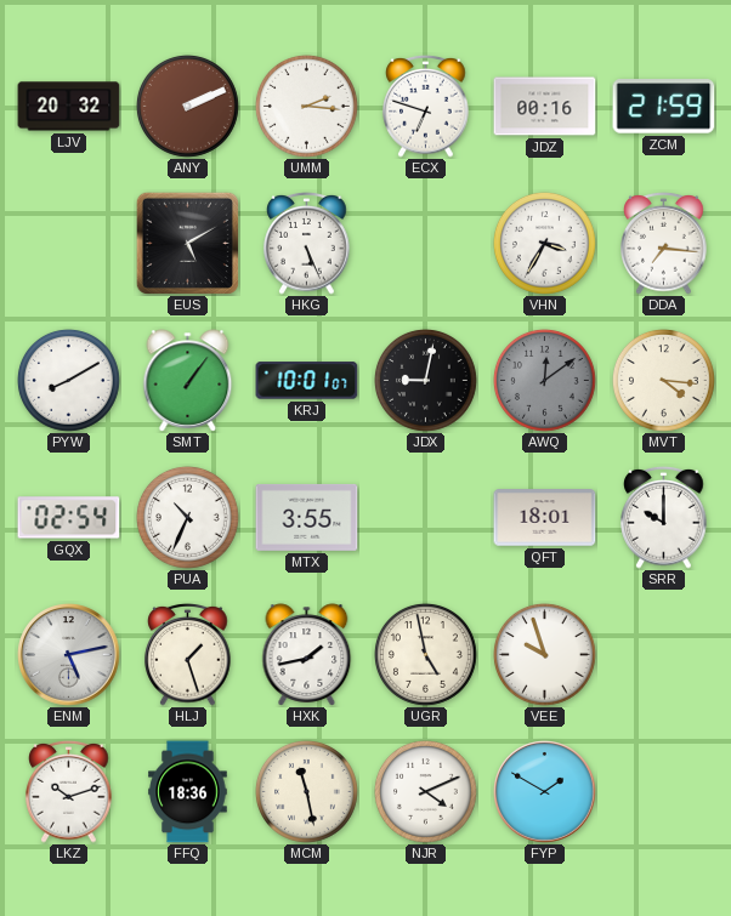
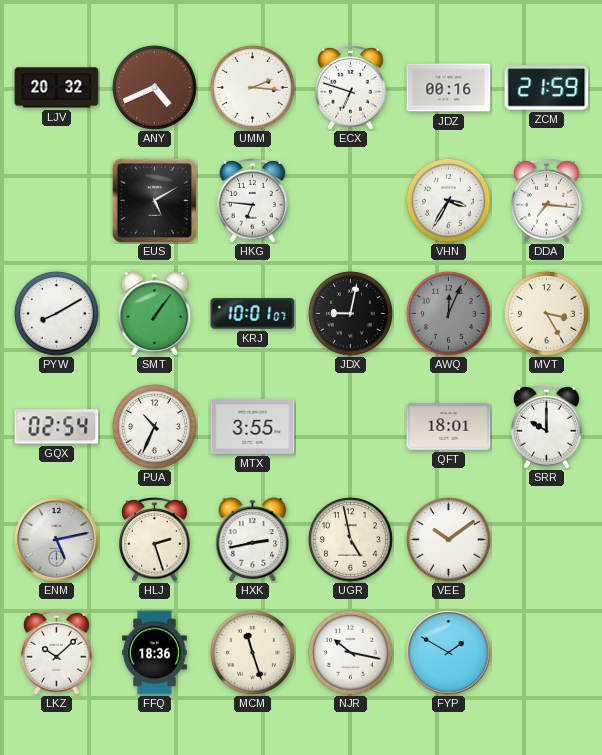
ANY: 2:11 -> 4:41 (154, 87)
HKG: 5:26 -> 6:46 (253, 201)
AWQ: 12:09 -> 12:04 (448, 313)
MVT: 4:16 -> 3:25 (546, 313)
HLJ: 1:27 -> 2:27 (155, 540)
HXK: 1:43 -> 2:43 (253, 540)
VEE: 9:57 -> 10:09 (448, 539)
LKZ: 10:12 -> 10:08 (57, 653)
MCM: 11:28 -> 11:27 (252, 652)
NJR: 4:11 -> 10:17 (350, 652)
